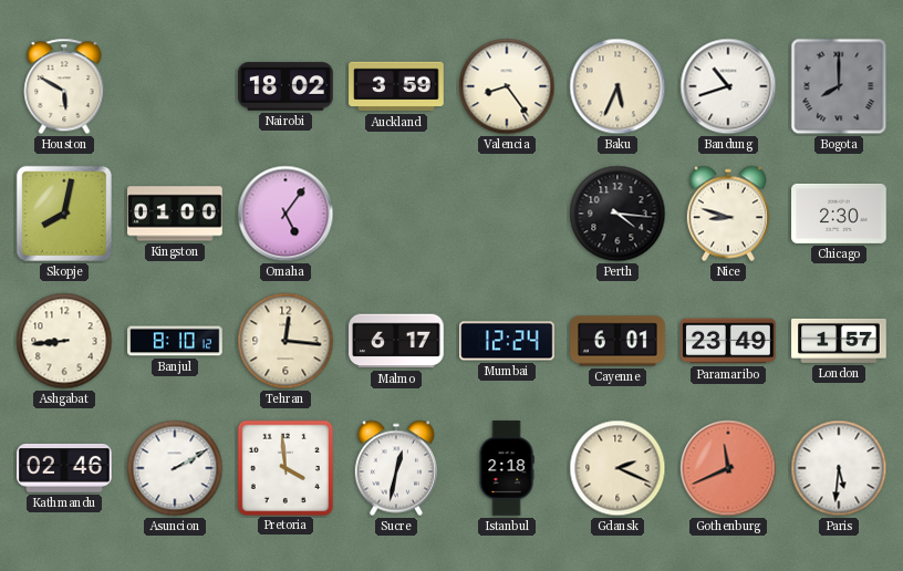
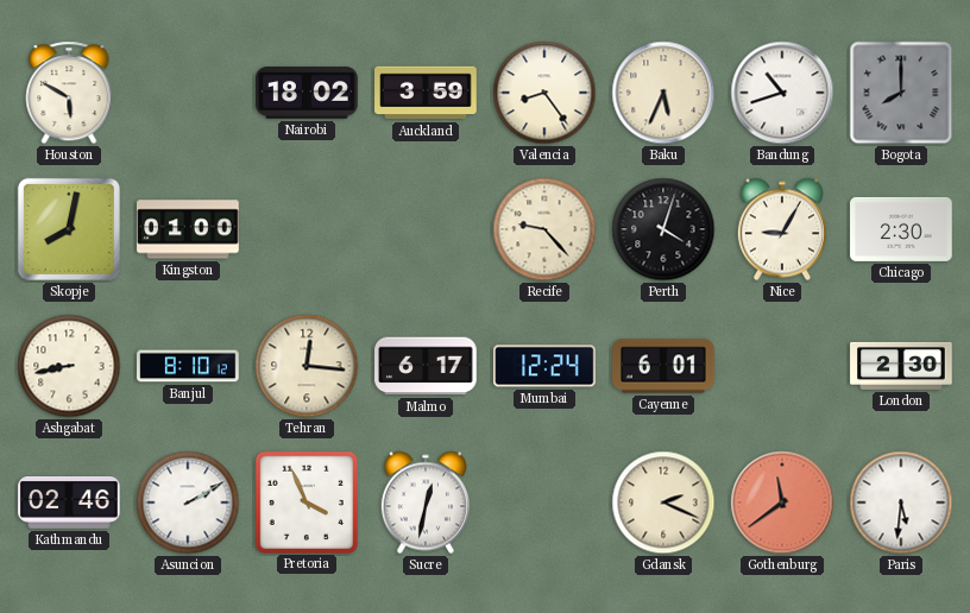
Omaha: 5:06 -> none (286, 214)
Recife: none -> 9:23 (544, 229)
Perth: 4:16 -> 4:03 (663, 229)
Nice: 8:48 -> 9:05 (782, 229)
Ashgabat: 8:44 -> 8:43 (69, 366)
Paramaribo: 23:49 -> none (728, 341)
London: 1:57 -> 2:30 (901, 366)
Pretoria: 3:59 -> 3:56 (306, 501)
Istanbul: 2:18 -> none (507, 468)
Gothenburg: 11:41 -> 11:39 (782, 503)
